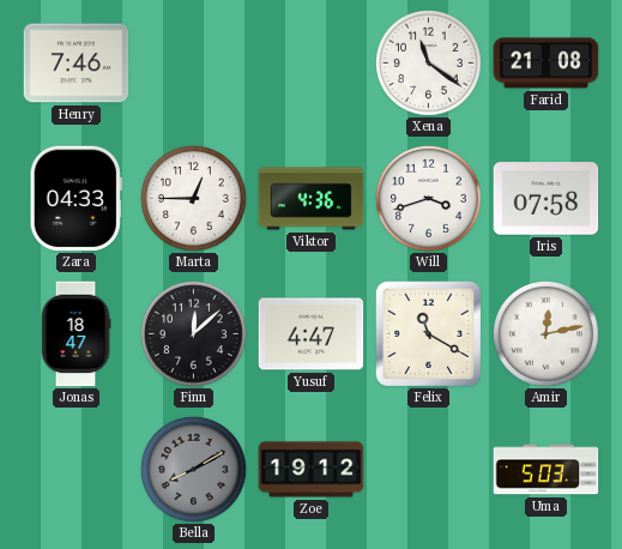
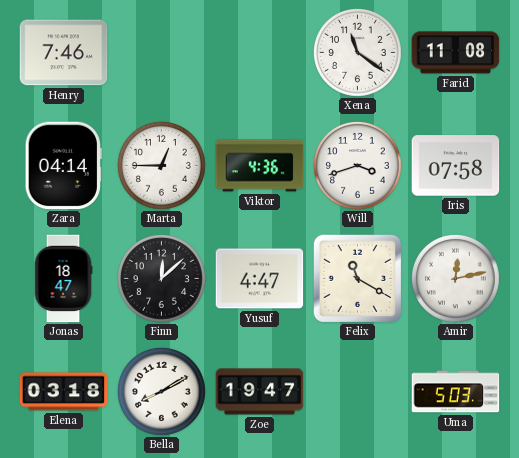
Farid: 21:08 -> 11:08 (456, 53)
Zara: 04:33 -> 04:14 (63, 166)
Elena: none -> 03:18 (64, 392)
Bella dial: grey -> white (162, 392)
Zoe: 19:12 -> 19:47 (260, 392)
